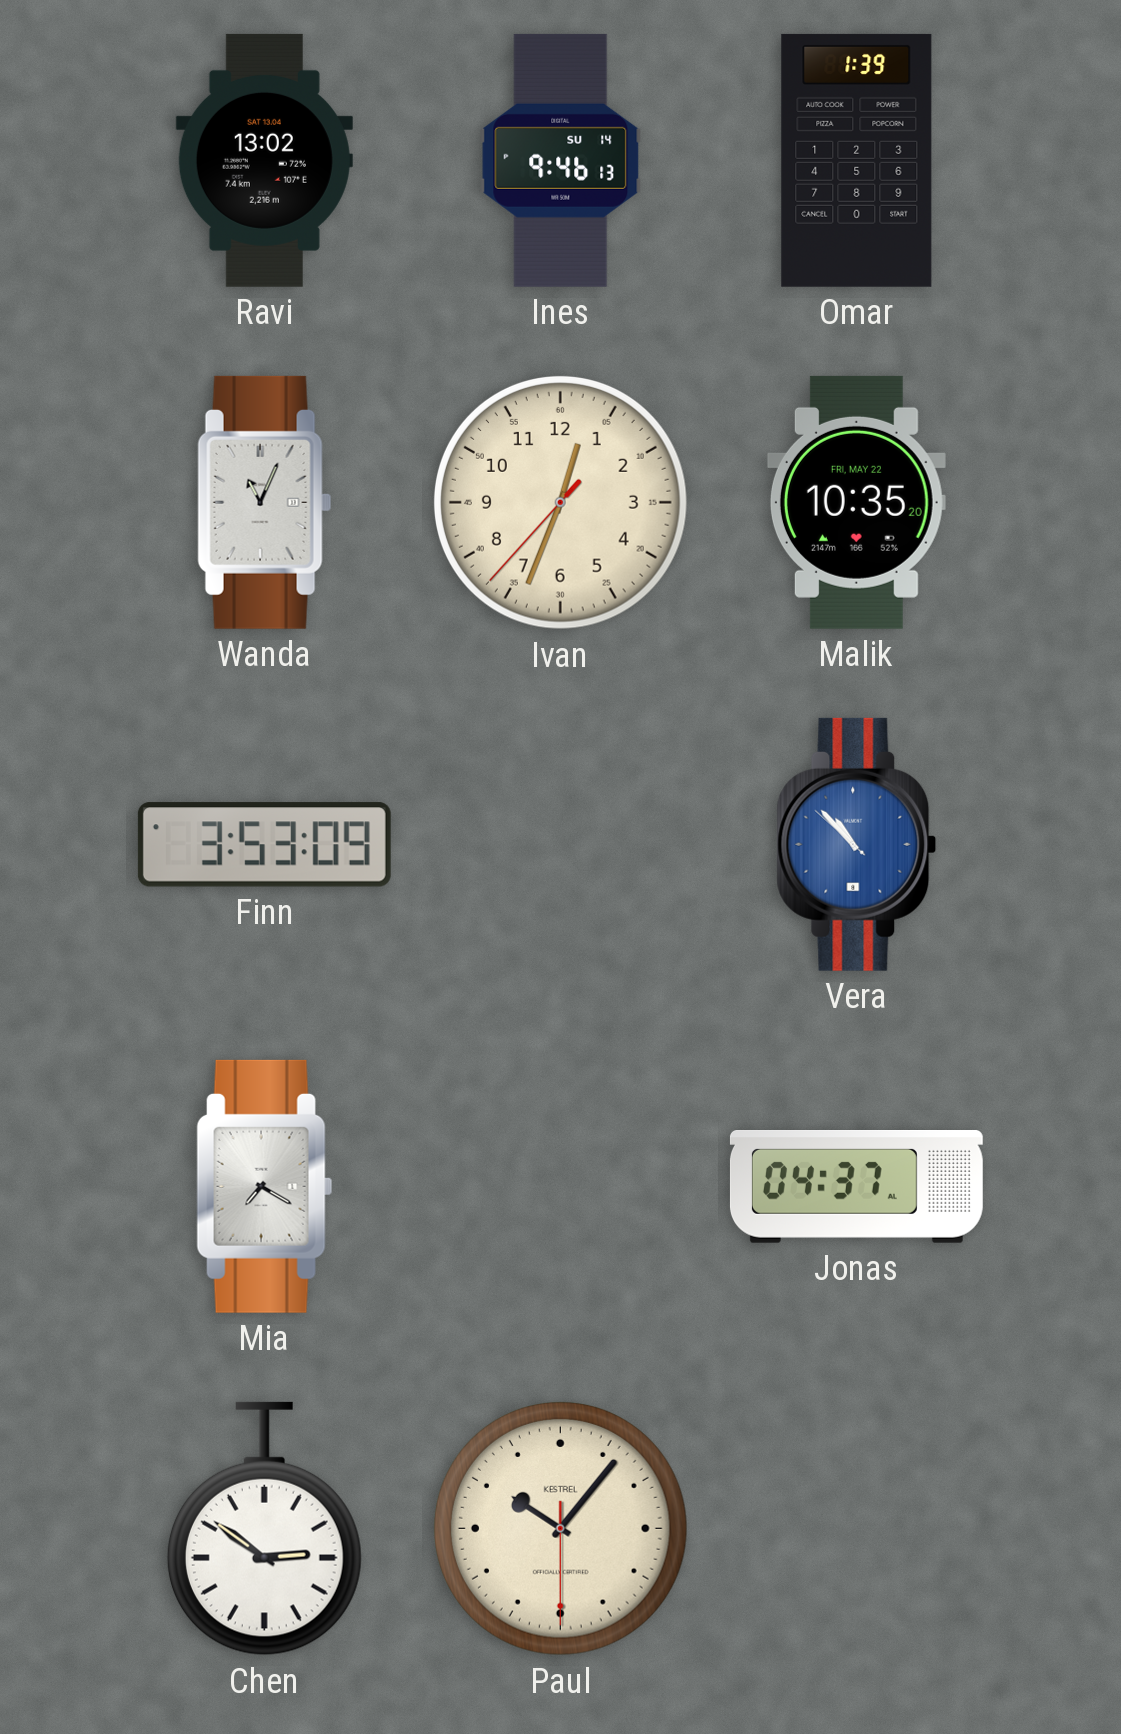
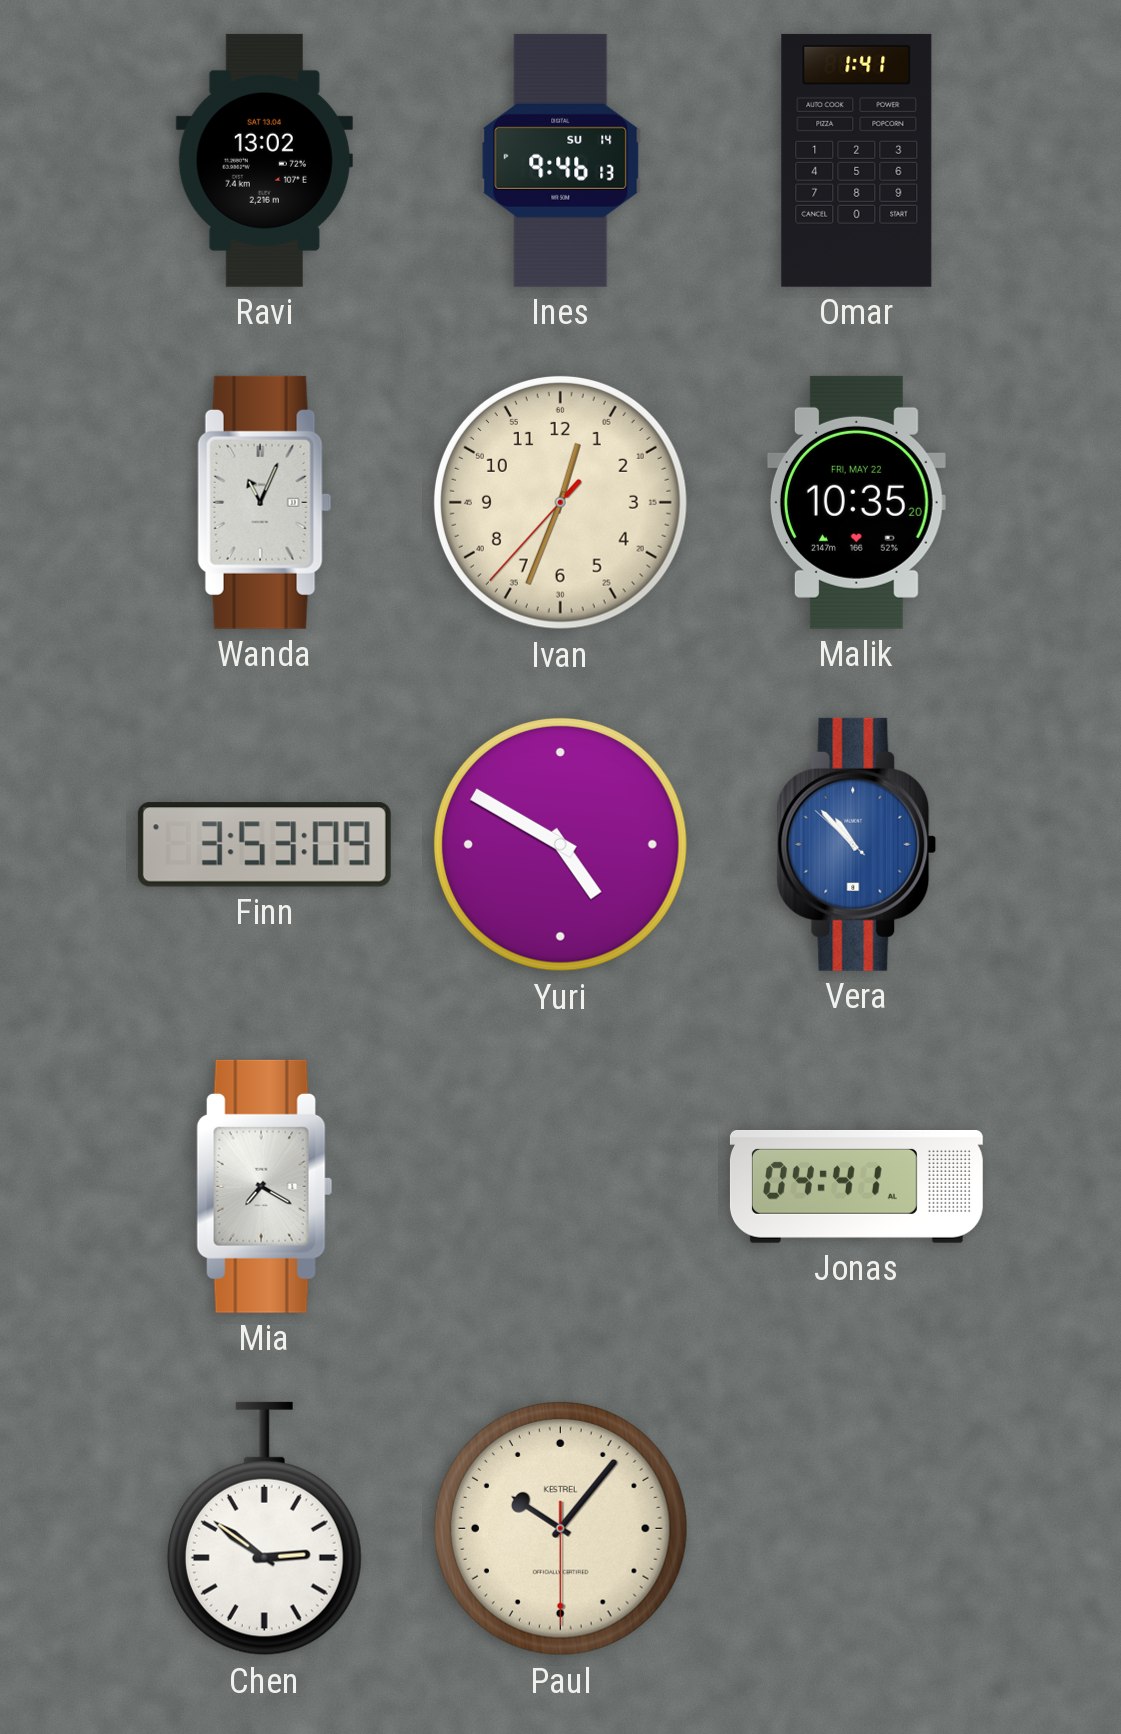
Omar: 1:39 -> 1:41 (857, 160)
Yuri: none -> 4:50 (560, 844)
Jonas: 04:37 -> 04:41 (856, 1187)
